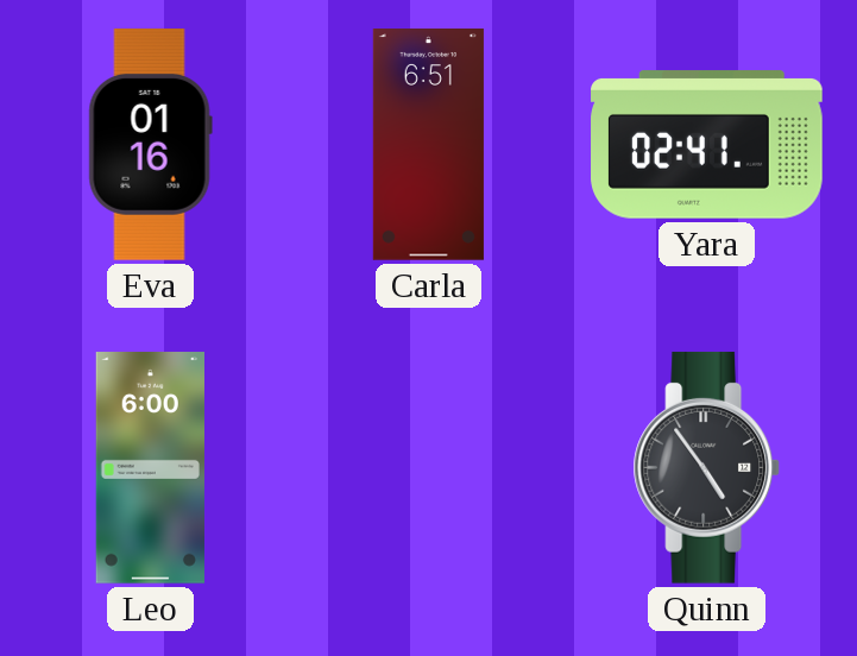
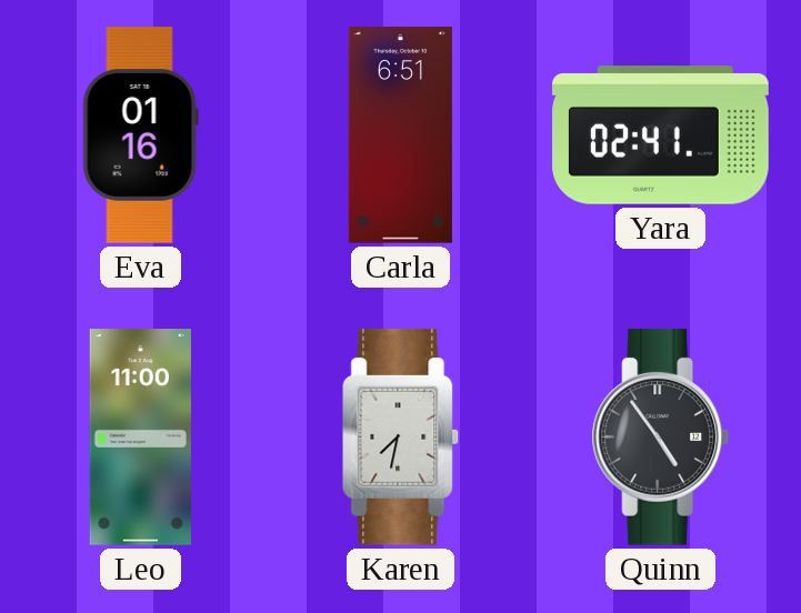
Leo: 6:00 -> 11:00 (140, 438)
Karen: none -> 7:32 (400, 436)
